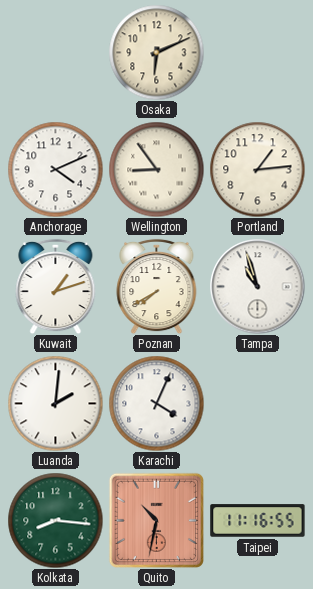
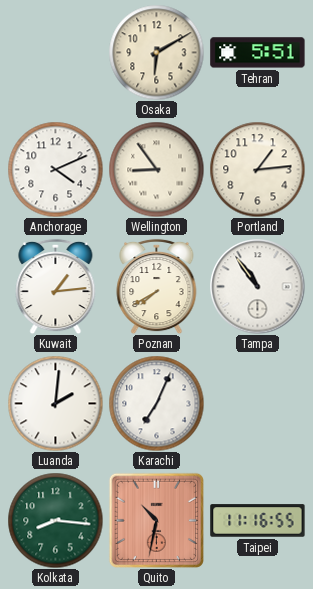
Osaka: 6:11 -> 6:10 (156, 52)
Tehran: none -> 5:51 (258, 53)
Kuwait: 1:12 -> 1:14 (56, 286)
Tampa: 10:57 -> 10:54 (257, 286)
Karachi: 4:04 -> 7:04 (156, 403)
